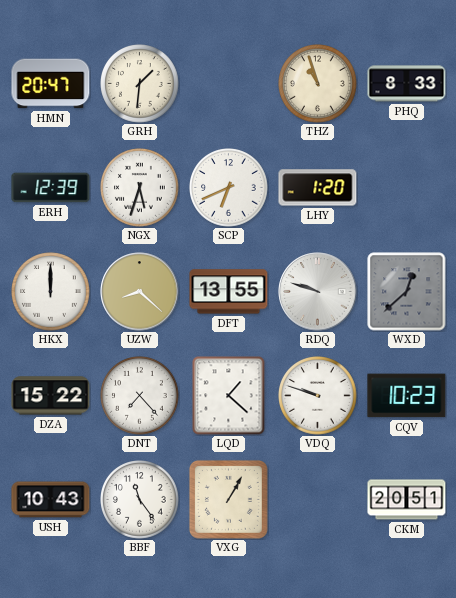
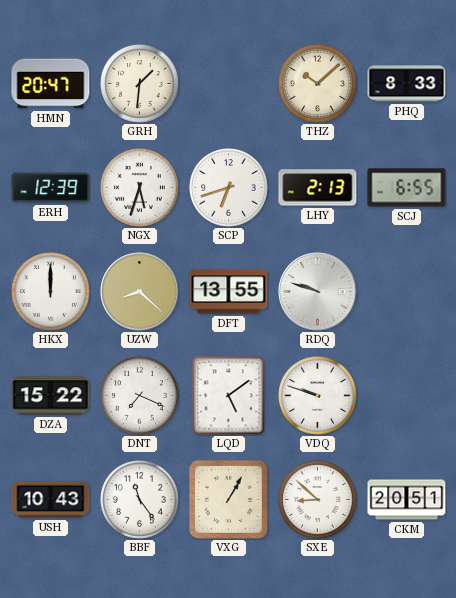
THZ: 10:57 -> 10:08 (318, 84)
SCP: 6:41 -> 6:42 (229, 188)
LHY: 1:20 -> 2:13 (318, 188)
SCJ: none -> 6:55 (407, 188)
WXD: 12:38 -> none (407, 292)
DNT: 7:23 -> 7:19 (140, 396)
LQD: 1:22 -> 5:09 (229, 396)
CQV: 10:23 -> none (407, 396)
SXE: none -> 8:52 (318, 500)
